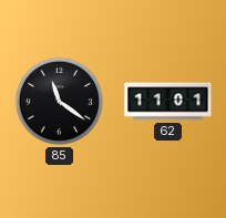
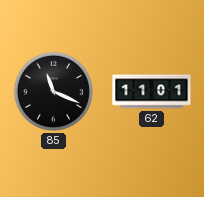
85: 11:21 -> 11:19 (53, 91)
